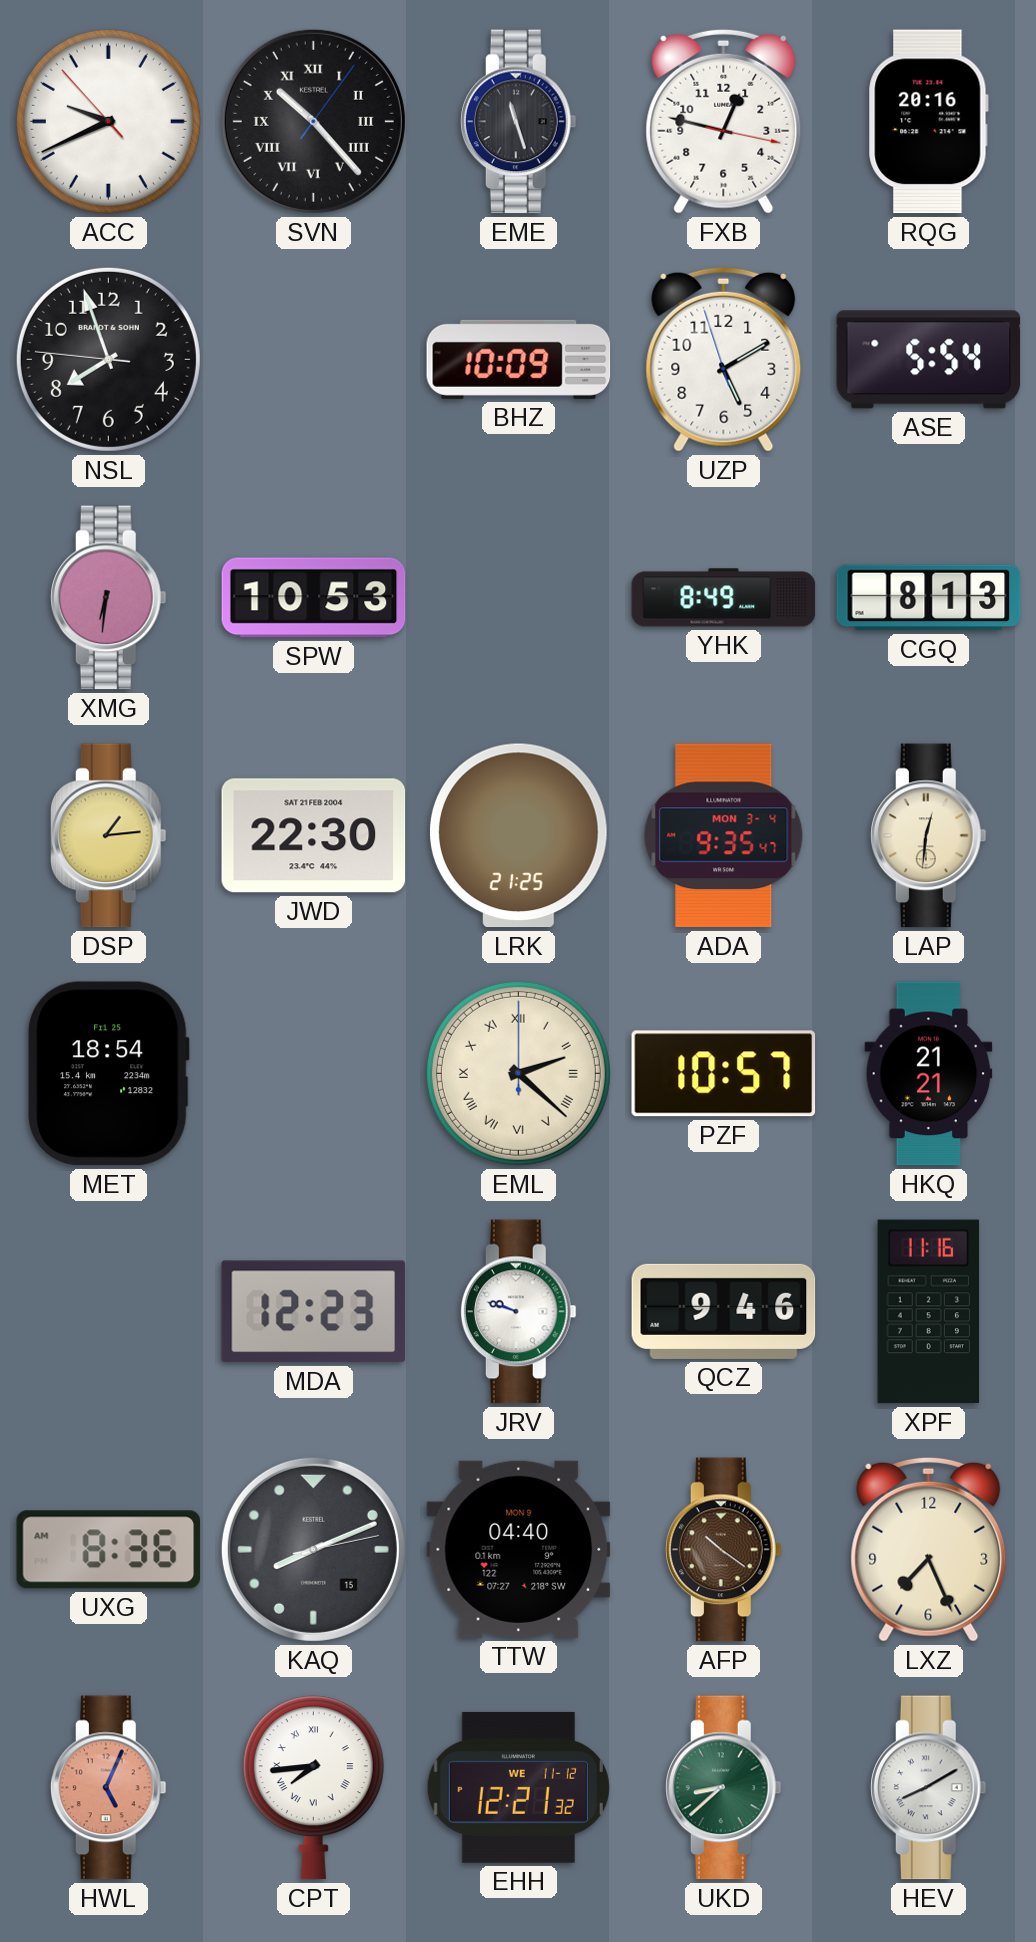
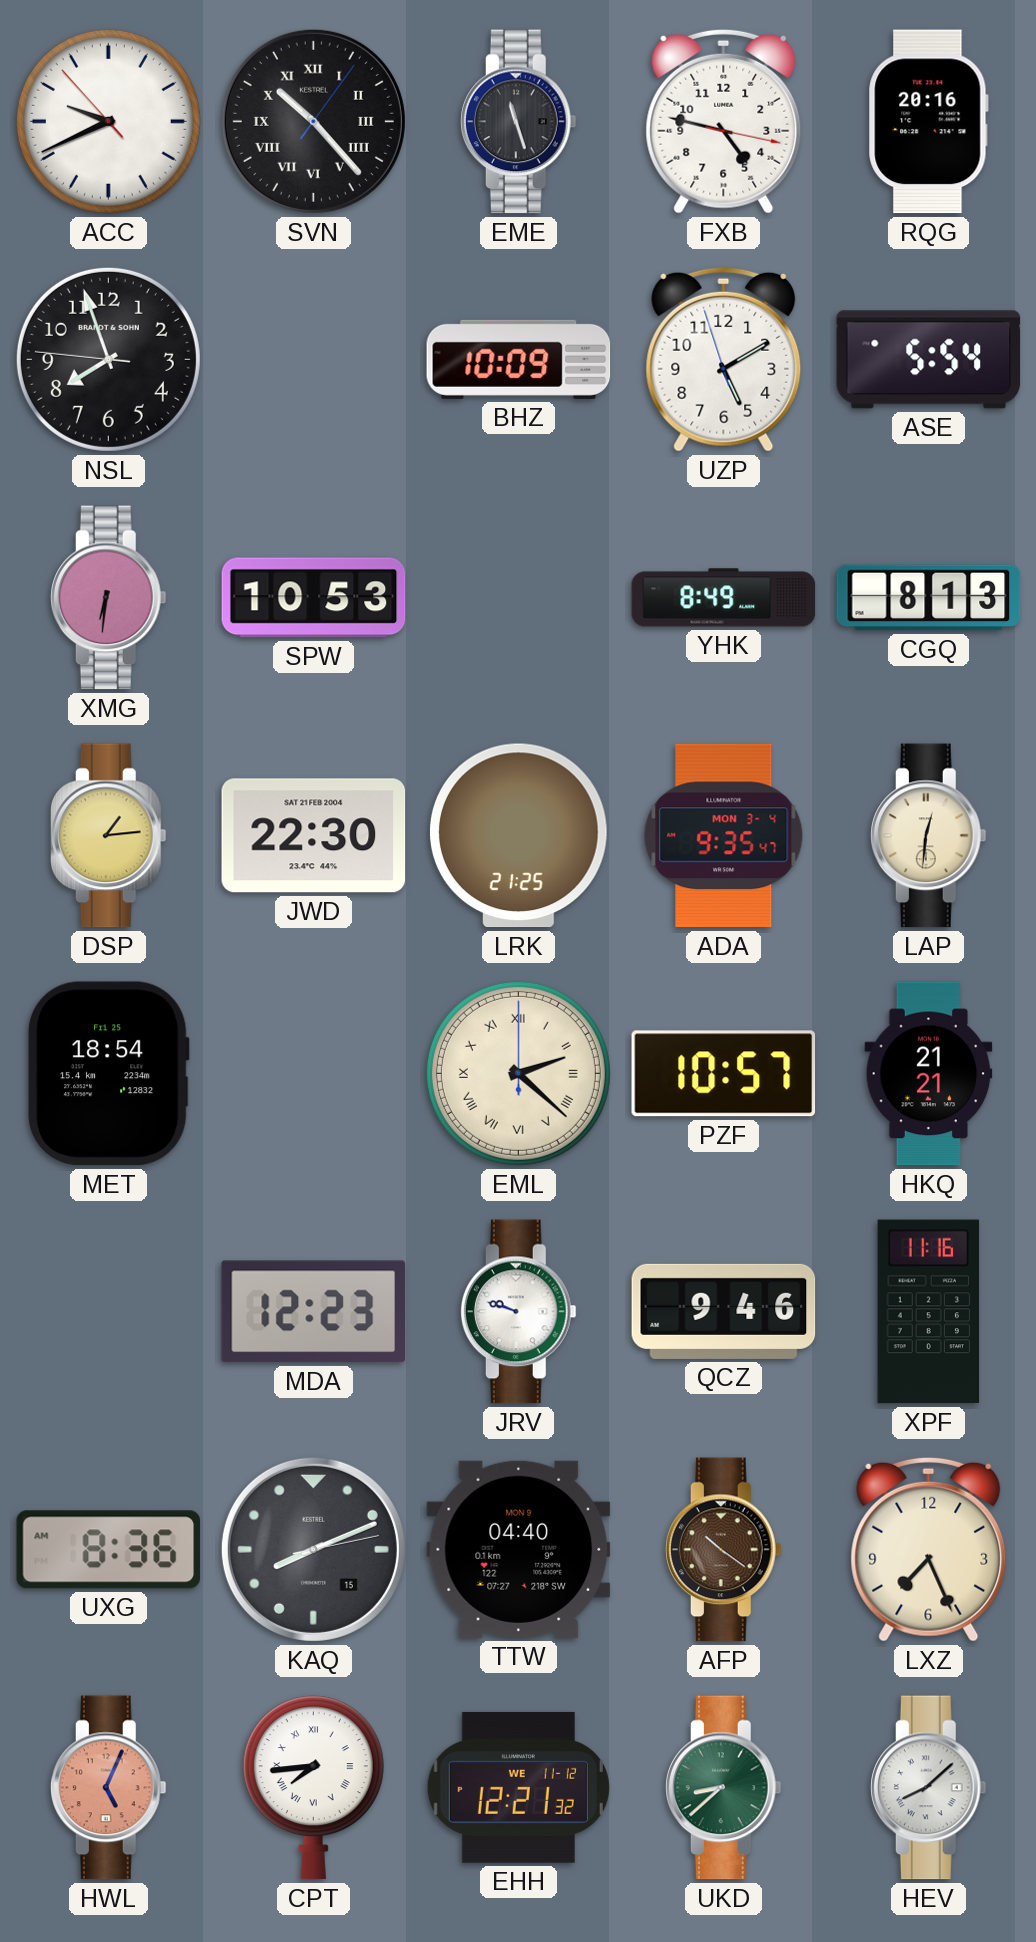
FXB: 12:47 -> 4:47 (724, 121)
HEV: 8:10 -> 8:08 (928, 1788)
